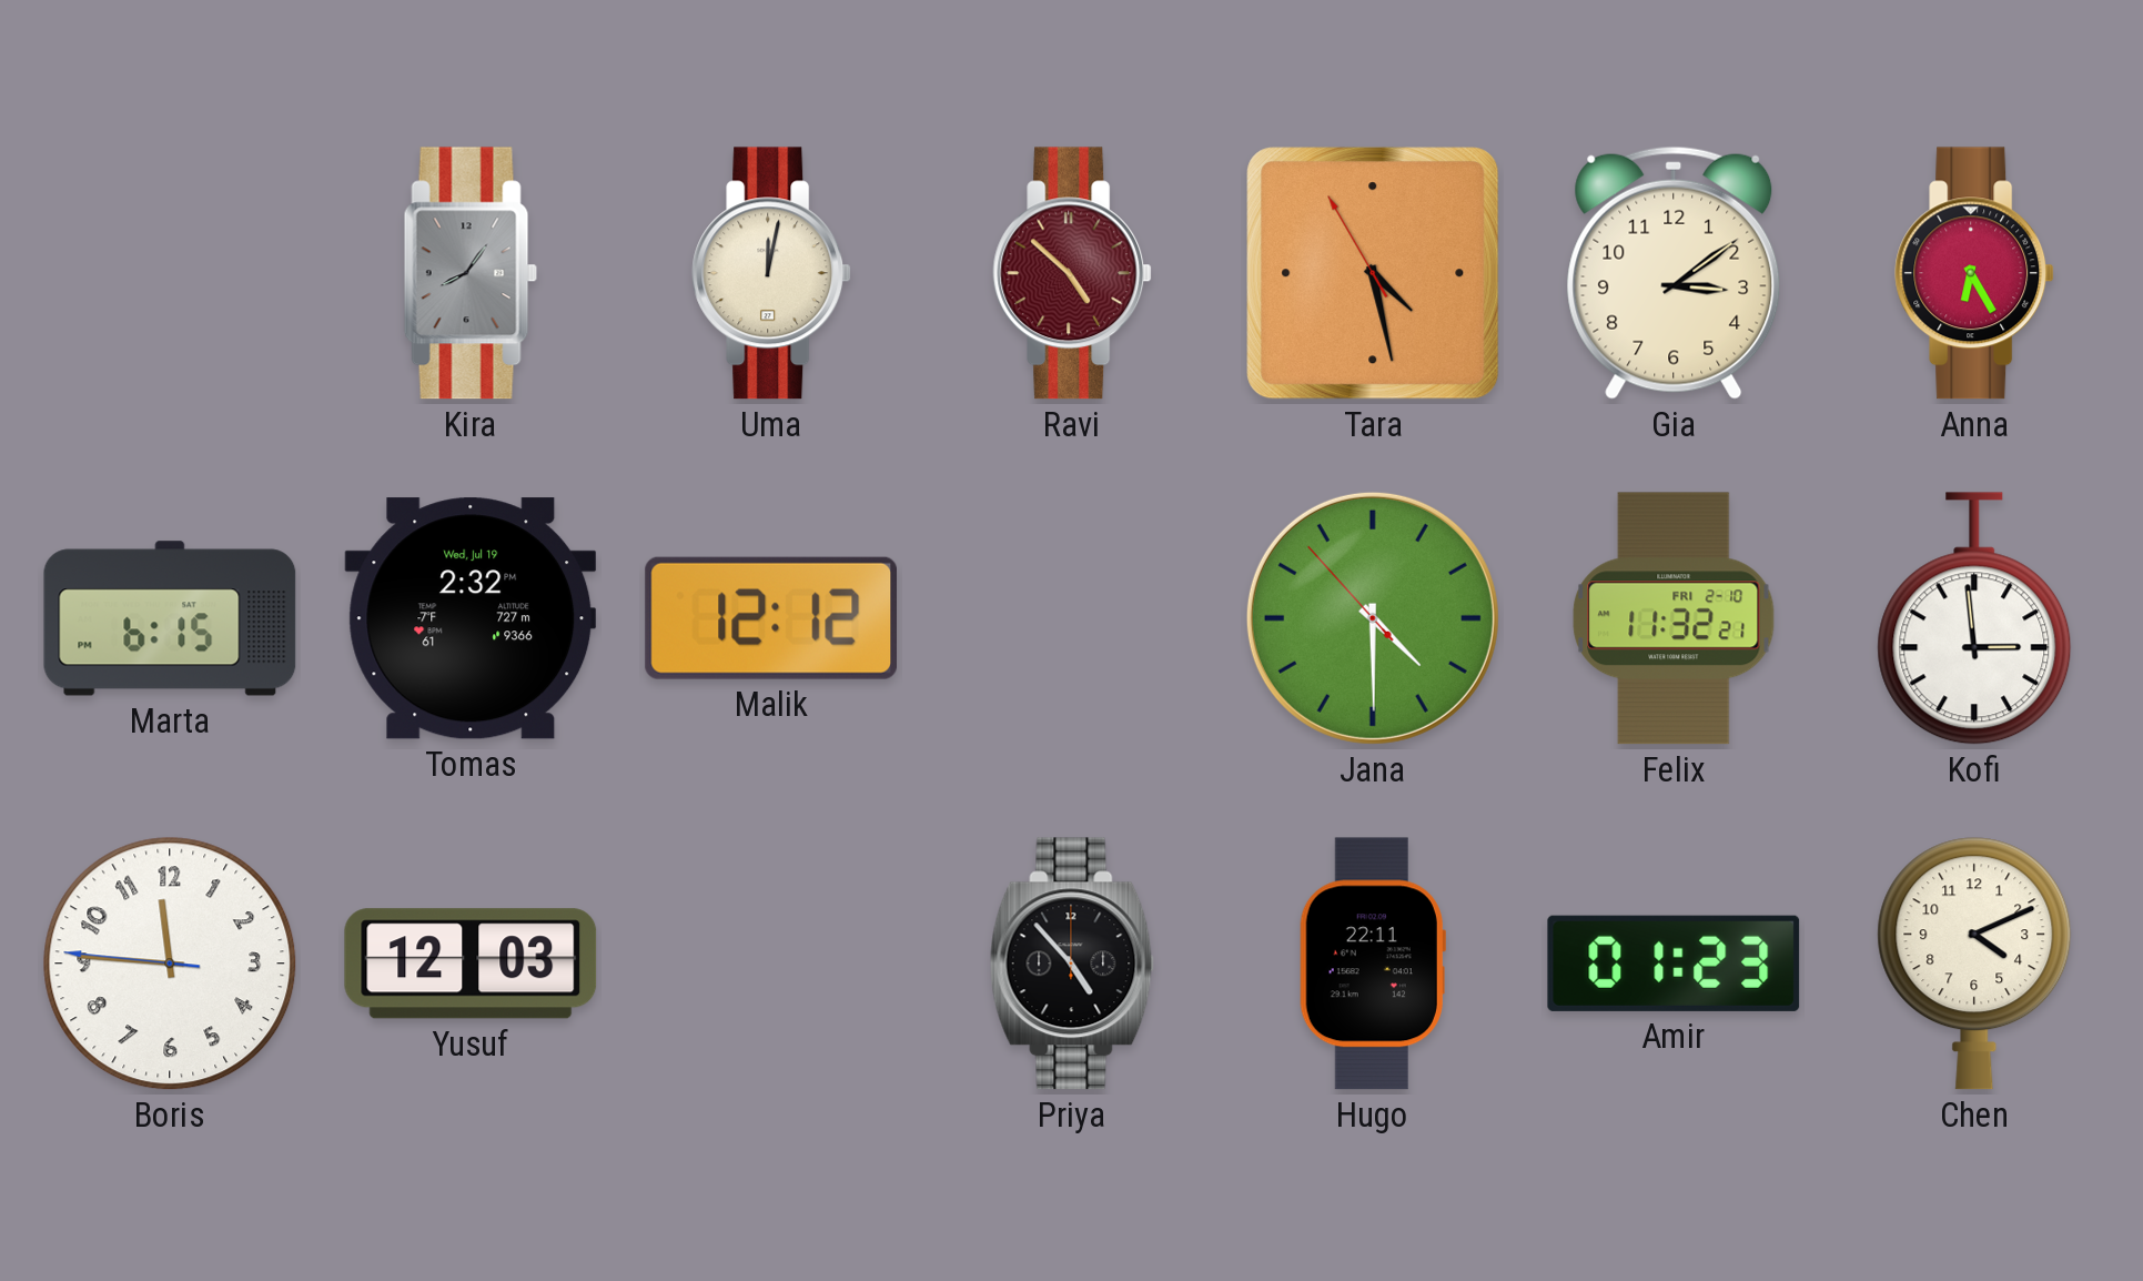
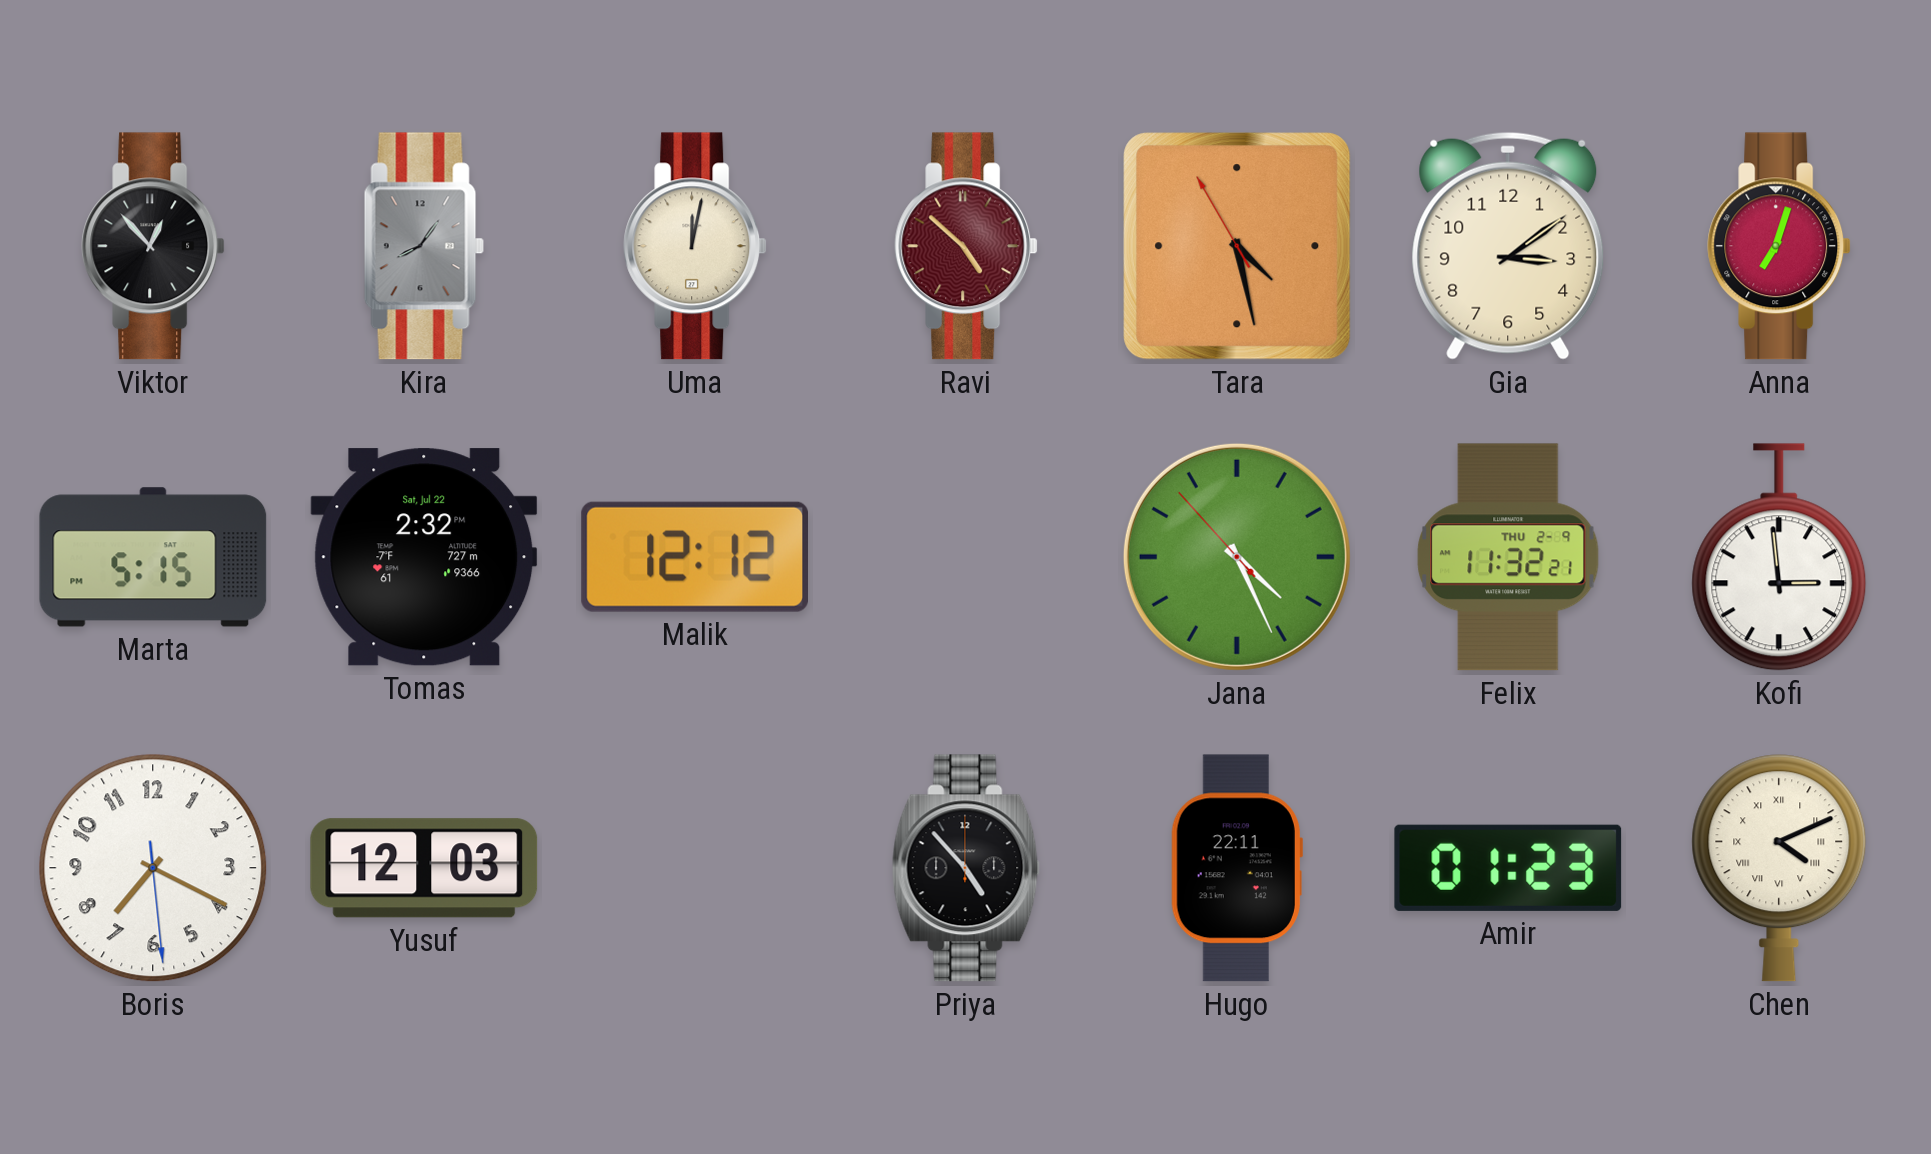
Viktor: none -> 12:53 (153, 246)
Anna: 6:25 -> 7:03 (1779, 246)
Marta: 6:15 -> 5:15 (153, 557)
Tomas date: Wed, Jul 19 -> Sat, Jul 22 (424, 557)
Jana: 4:29 -> 4:25 (1237, 557)
Felix date: FRI 2-10 -> THU 2-9 (1508, 557)
Boris: 11:45 -> 7:19 (153, 868)
Chen numerals: Arabic -> Roman (1779, 868)
